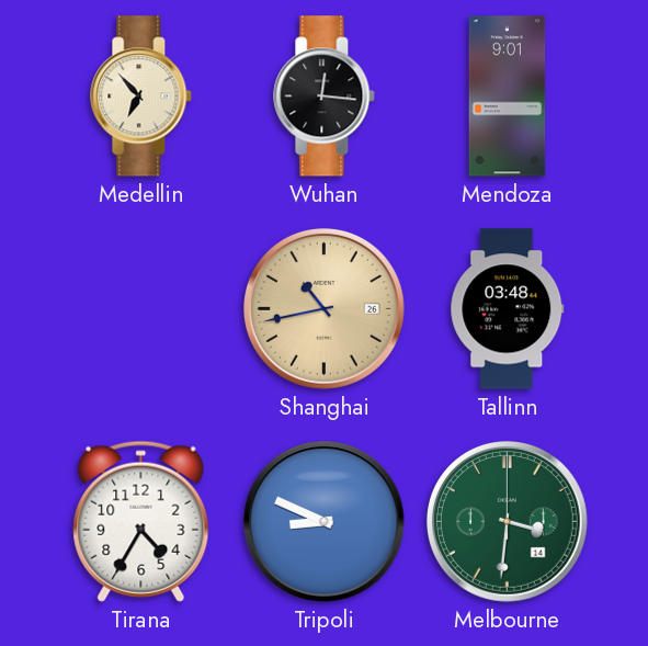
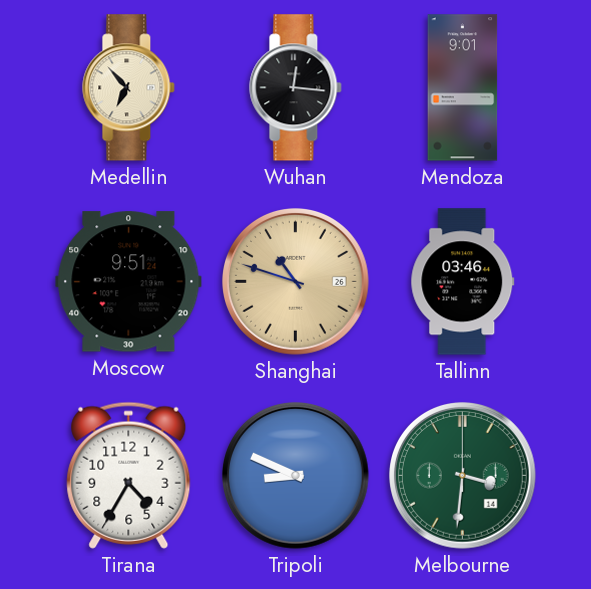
Moscow: none -> 9:51 (129, 282)
Shanghai: 10:43 -> 10:48 (296, 282)
Tallinn: 03:48 -> 03:46 (463, 282)
